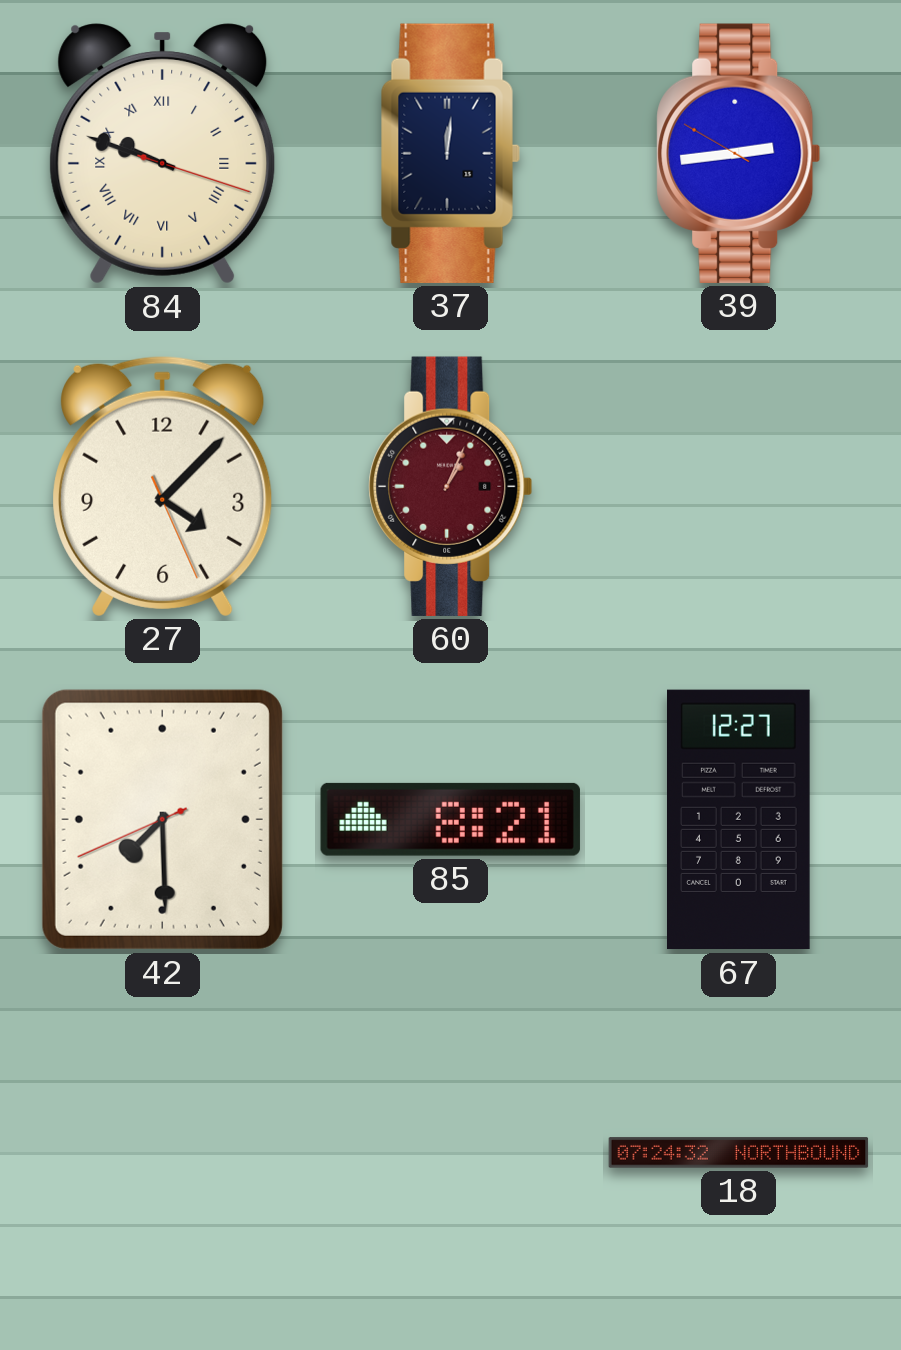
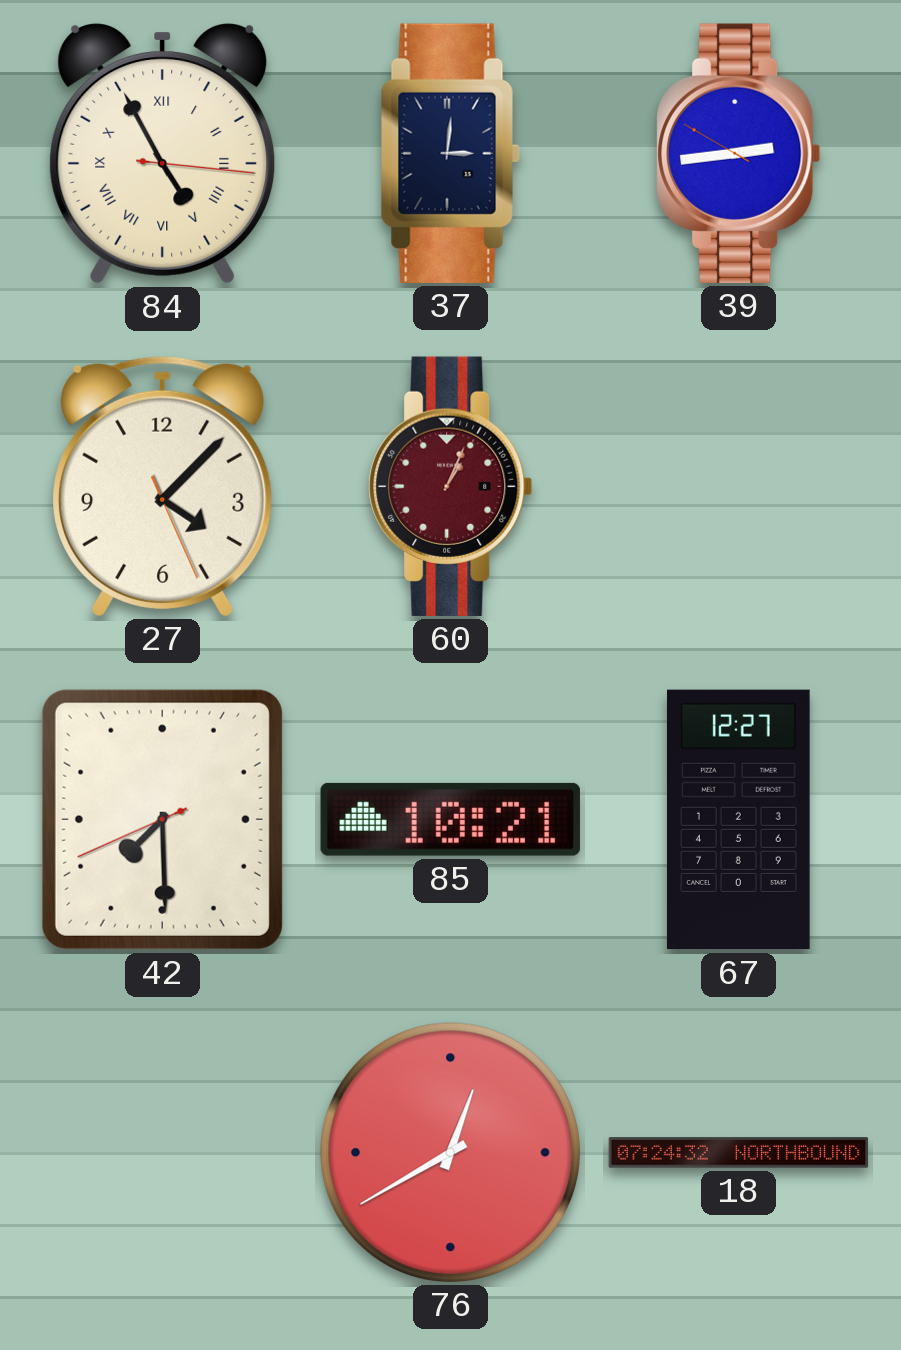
84: 9:48 -> 4:55 (163, 154)
37: 12:01 -> 3:01 (450, 153)
85: 8:21 -> 10:21 (450, 819)
76: none -> 12:40 (450, 1152)
